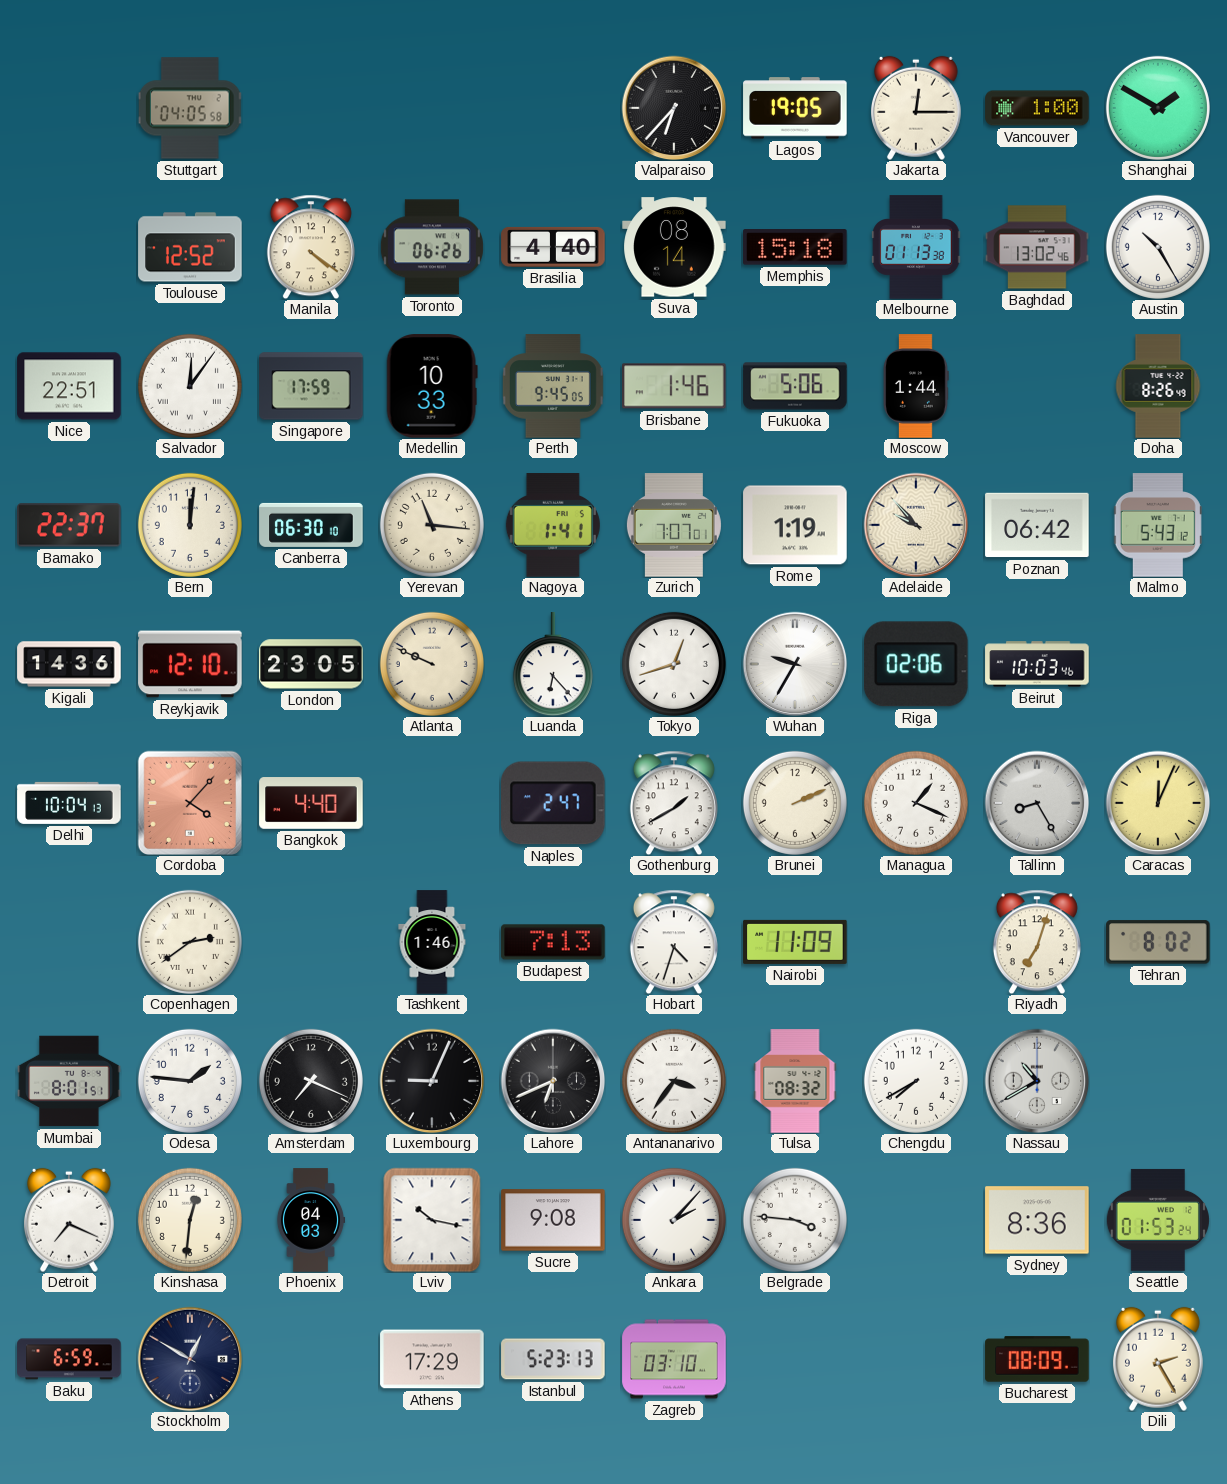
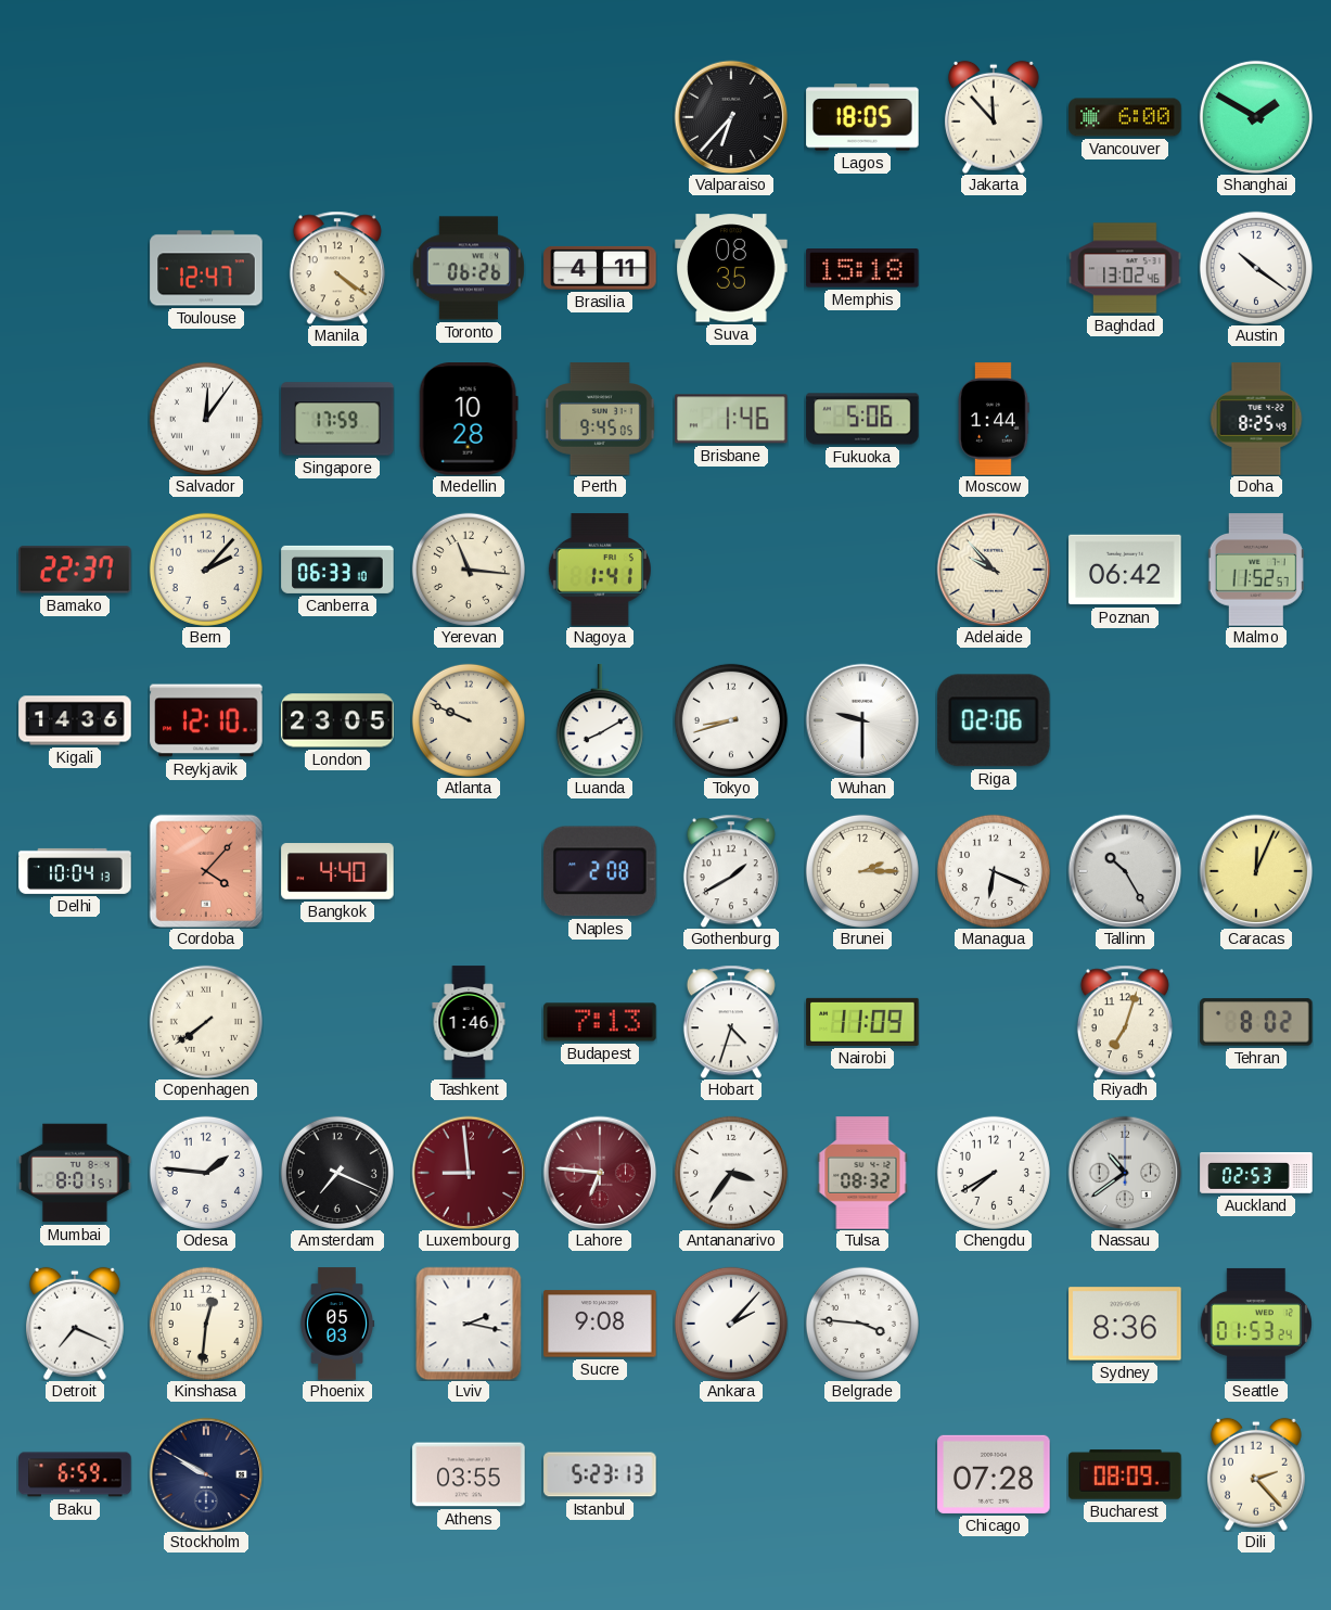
Stuttgart: 04:05 -> none (190, 108)
Lagos: 19:05 -> 18:05 (862, 117)
Jakarta: 12:15 -> 11:53 (994, 117)
Vancouver: 1:00 -> 6:00 (1125, 117)
Toulouse: 12:52 -> 12:47 (206, 268)
Brasilia: 4:40 -> 4:11 (600, 268)
Suva: 08:14 -> 08:35 (731, 268)
Melbourne: 01:13 -> none (916, 247)
Austin: 10:25 -> 10:21 (1256, 268)
Nice: 22:51 -> none (69, 386)
Medellin: 10:33 -> 10:28 (469, 419)
Doha: 8:26 -> 8:25 (1256, 419)
Bern: 12:01 -> 2:07 (206, 570)
Canberra: 06:30 -> 06:33 (337, 570)
Zurich: 7:07 -> none (674, 525)
Rome: 1:19 -> none (795, 525)
Malmo: 5:43 -> 11:52 (1256, 570)
Luanda: 6:23 -> 8:10 (600, 720)
Tokyo: 12:42 -> 8:42 (731, 720)
Wuhan: 9:35 -> 9:30 (862, 720)
Beirut: 10:03 -> none (1037, 664)
Naples: 2:47 -> 2:08 (601, 871)
Brunei: 2:11 -> 2:15 (862, 871)
Managua: 1:19 -> 6:19 (994, 871)
Tallinn: 8:25 -> 10:25 (1125, 871)
Copenhagen: 2:39 -> 7:39 (206, 1022)
Luxembourg: 9:04 -> 8:59 (469, 1173)
Luxembourg dial: black -> burgundy (469, 1173)
Lahore: 6:41 -> 6:46 (600, 1173)
Lahore dial: black -> burgundy (600, 1173)
Nassau: 10:40 -> 10:39 (1125, 1173)
Auckland: none -> 02:53 (1256, 1173)
Phoenix: 04:03 -> 05:03 (337, 1324)
Lviv: 10:17 -> 2:17 (469, 1324)
Stockholm: 12:50 -> 9:50 (206, 1474)
Athens: 17:29 -> 03:55 (469, 1474)
Zagreb: 03:10 -> none (674, 1359)
Chicago: none -> 07:28 (994, 1474)
Dili: 2:25 -> 2:23 (1256, 1474)
